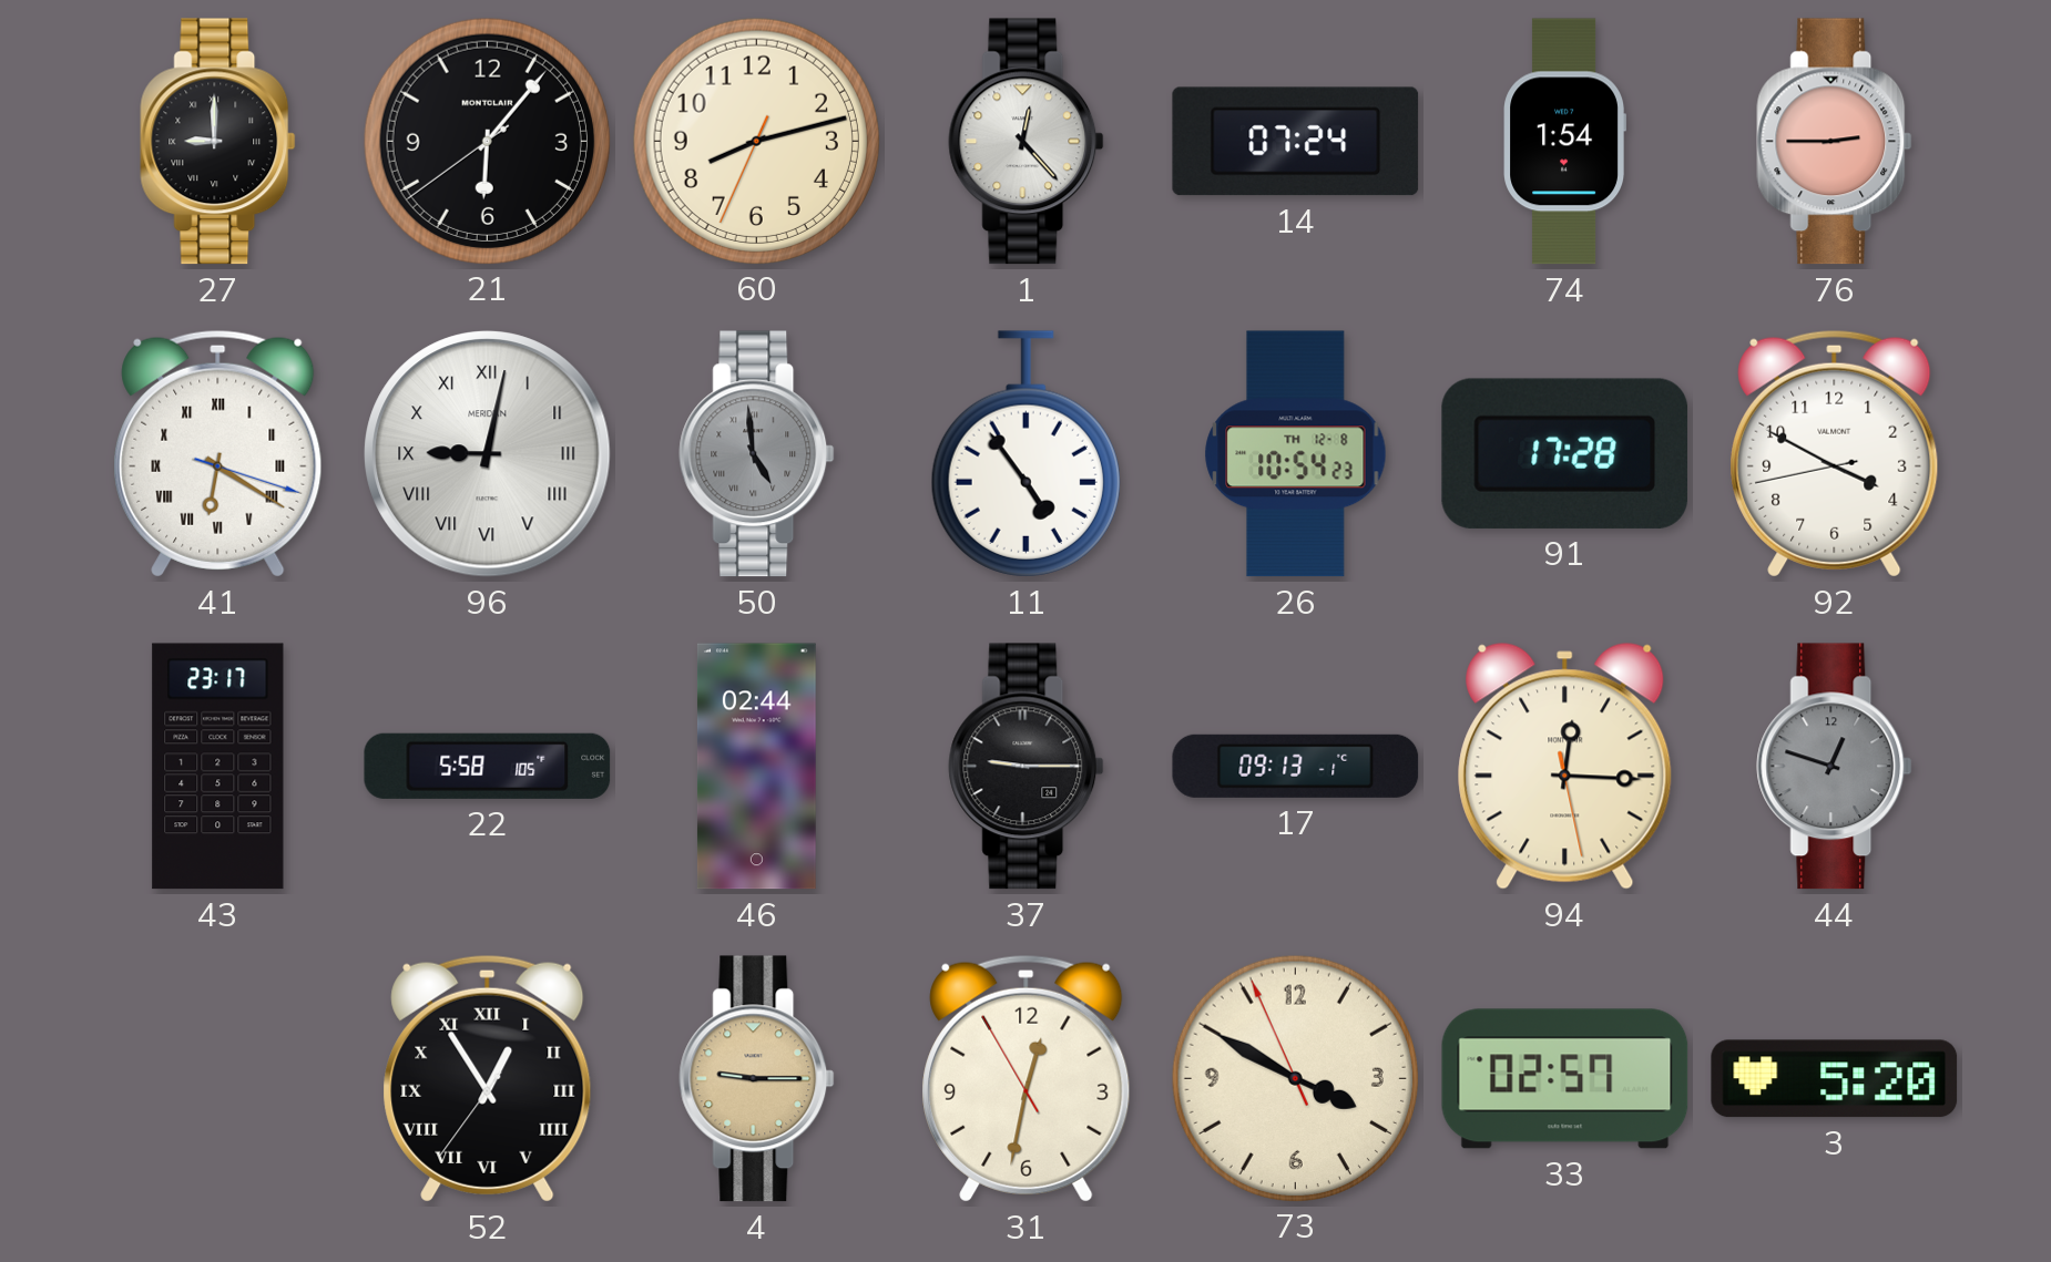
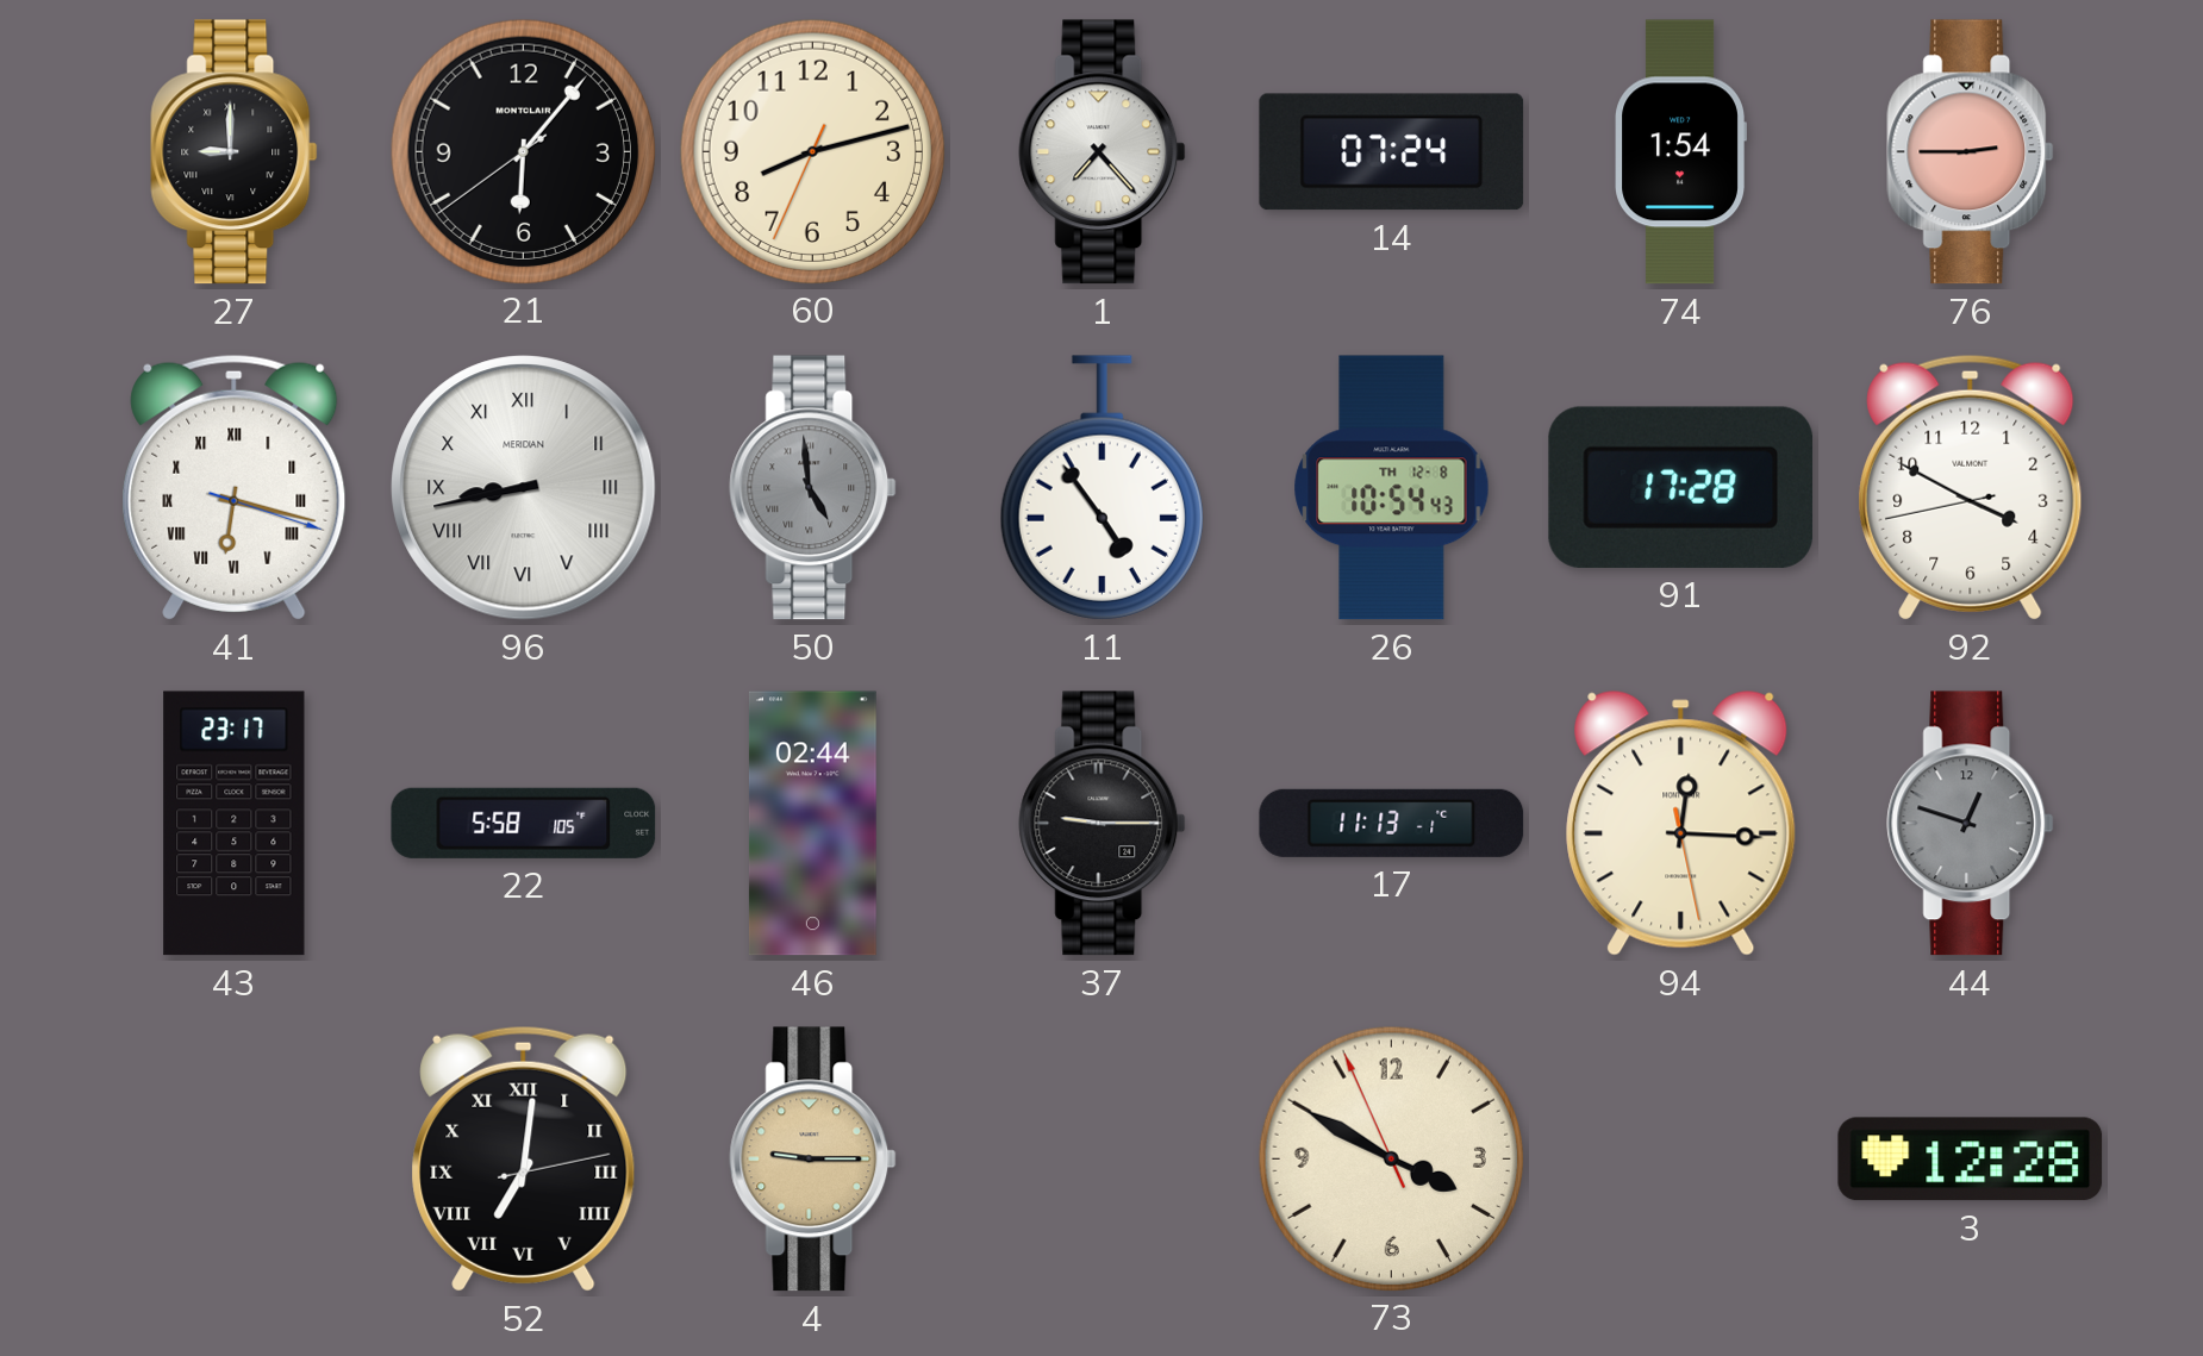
1: 12:23 -> 7:23 (1103, 152)
41: 6:20 -> 6:17 (235, 487)
96: 9:02 -> 8:43 (524, 488)
26: 10:54:23 -> 10:54:43 (1392, 488)
17: 09:13 -> 11:13 (1392, 823)
52: 12:54 -> 7:01 (524, 1158)
31: 12:31 -> none (1027, 1078)
33: 02:57 -> none (1565, 1079)
3: 5:20 -> 12:28 (1971, 1160)
